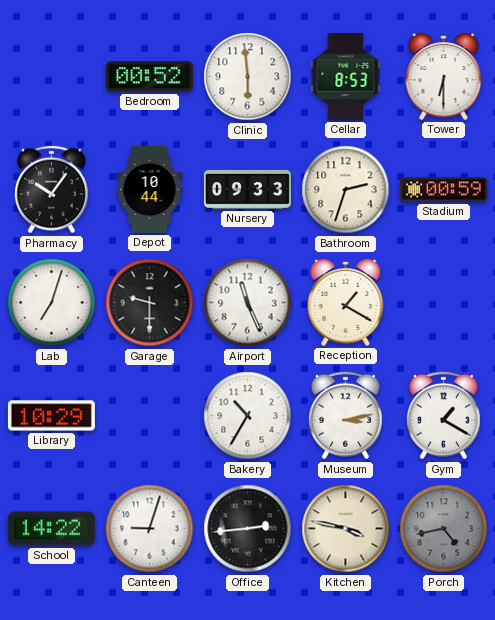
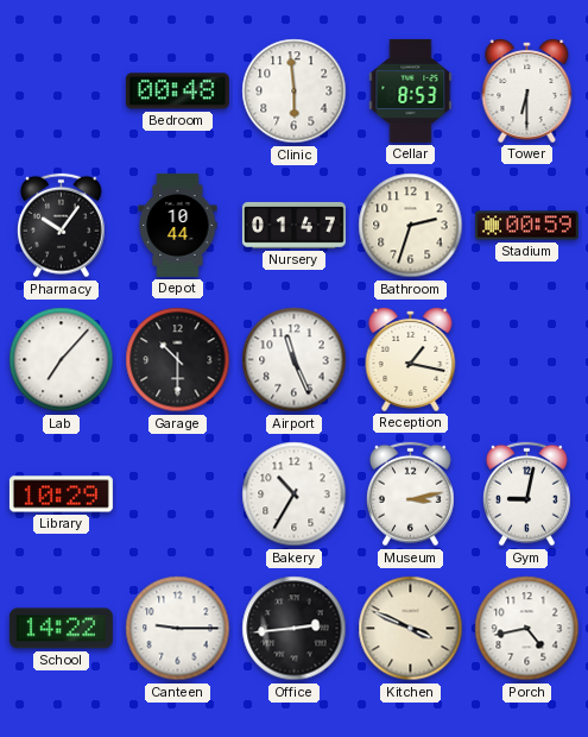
Bedroom: 00:52 -> 00:48 (177, 92)
Nursery: 09:33 -> 01:47 (293, 225)
Lab: 7:03 -> 7:07 (62, 360)
Garage: 9:30 -> 10:30 (178, 360)
Reception: 1:20 -> 1:17 (411, 360)
Gym: 1:20 -> 9:02 (526, 495)
Canteen: 9:03 -> 9:15 (178, 629)
Kitchen: 3:47 -> 3:49 (411, 629)
Porch dial: grey -> white (527, 629)
